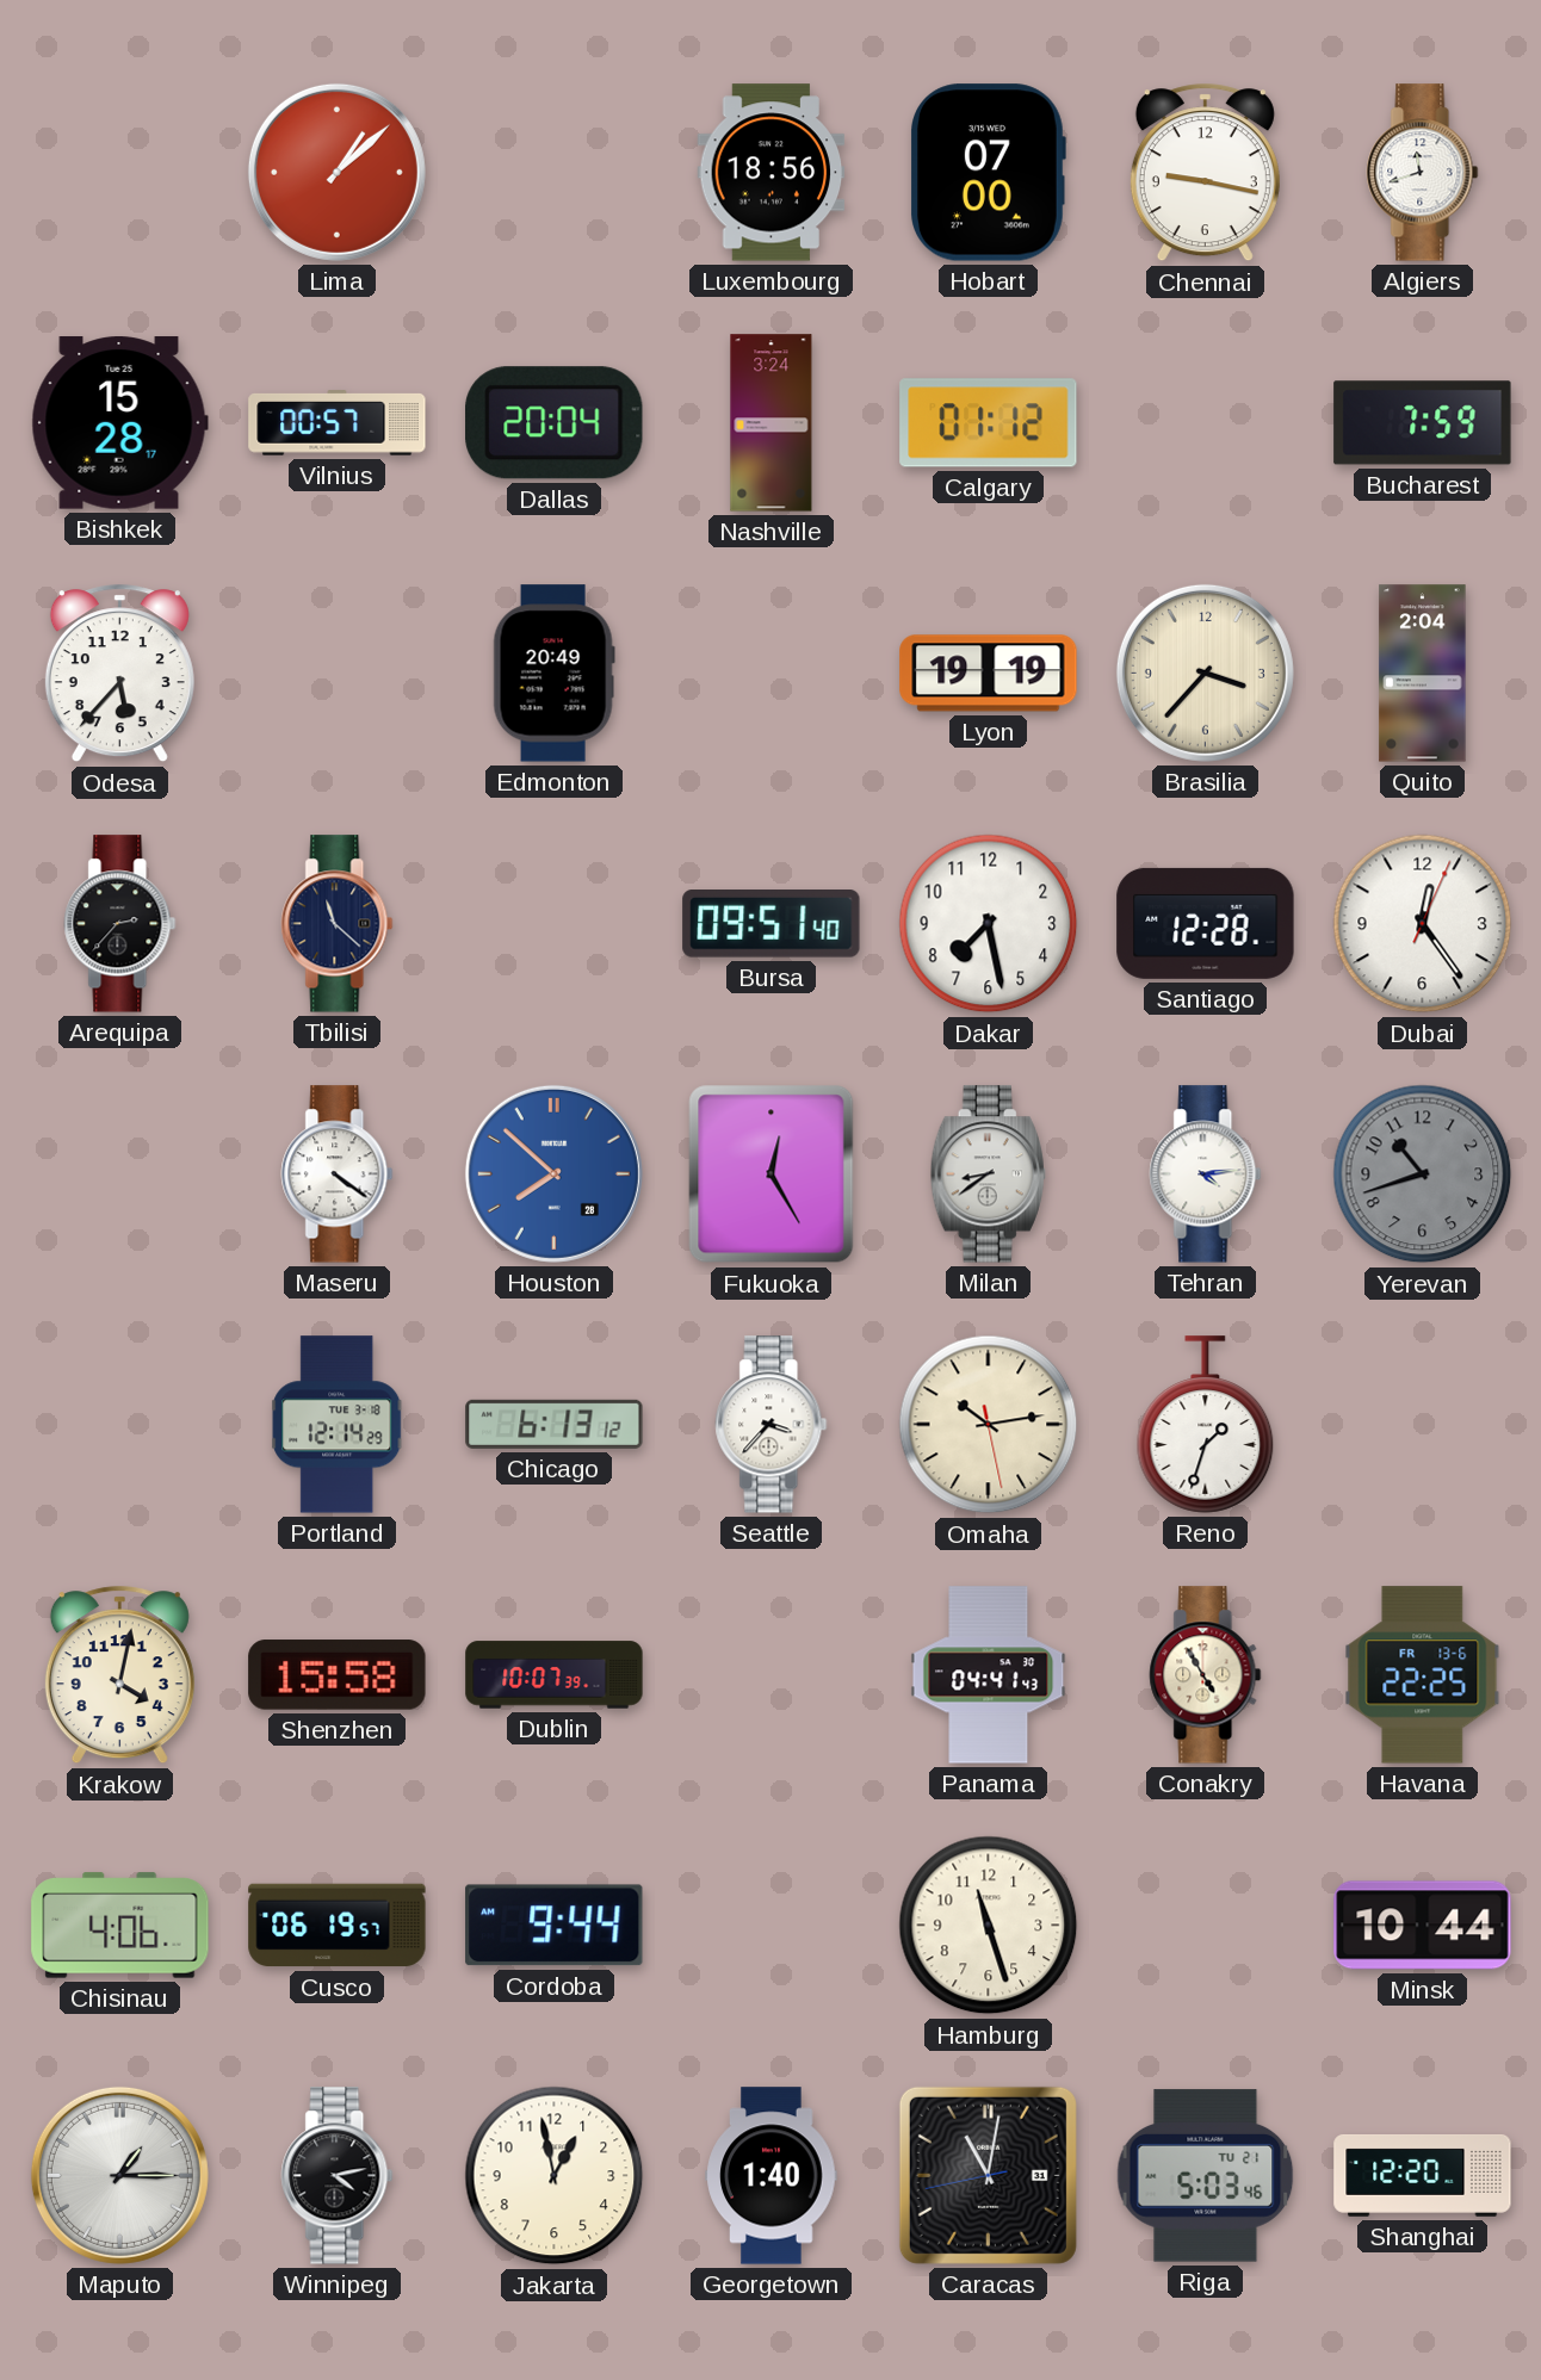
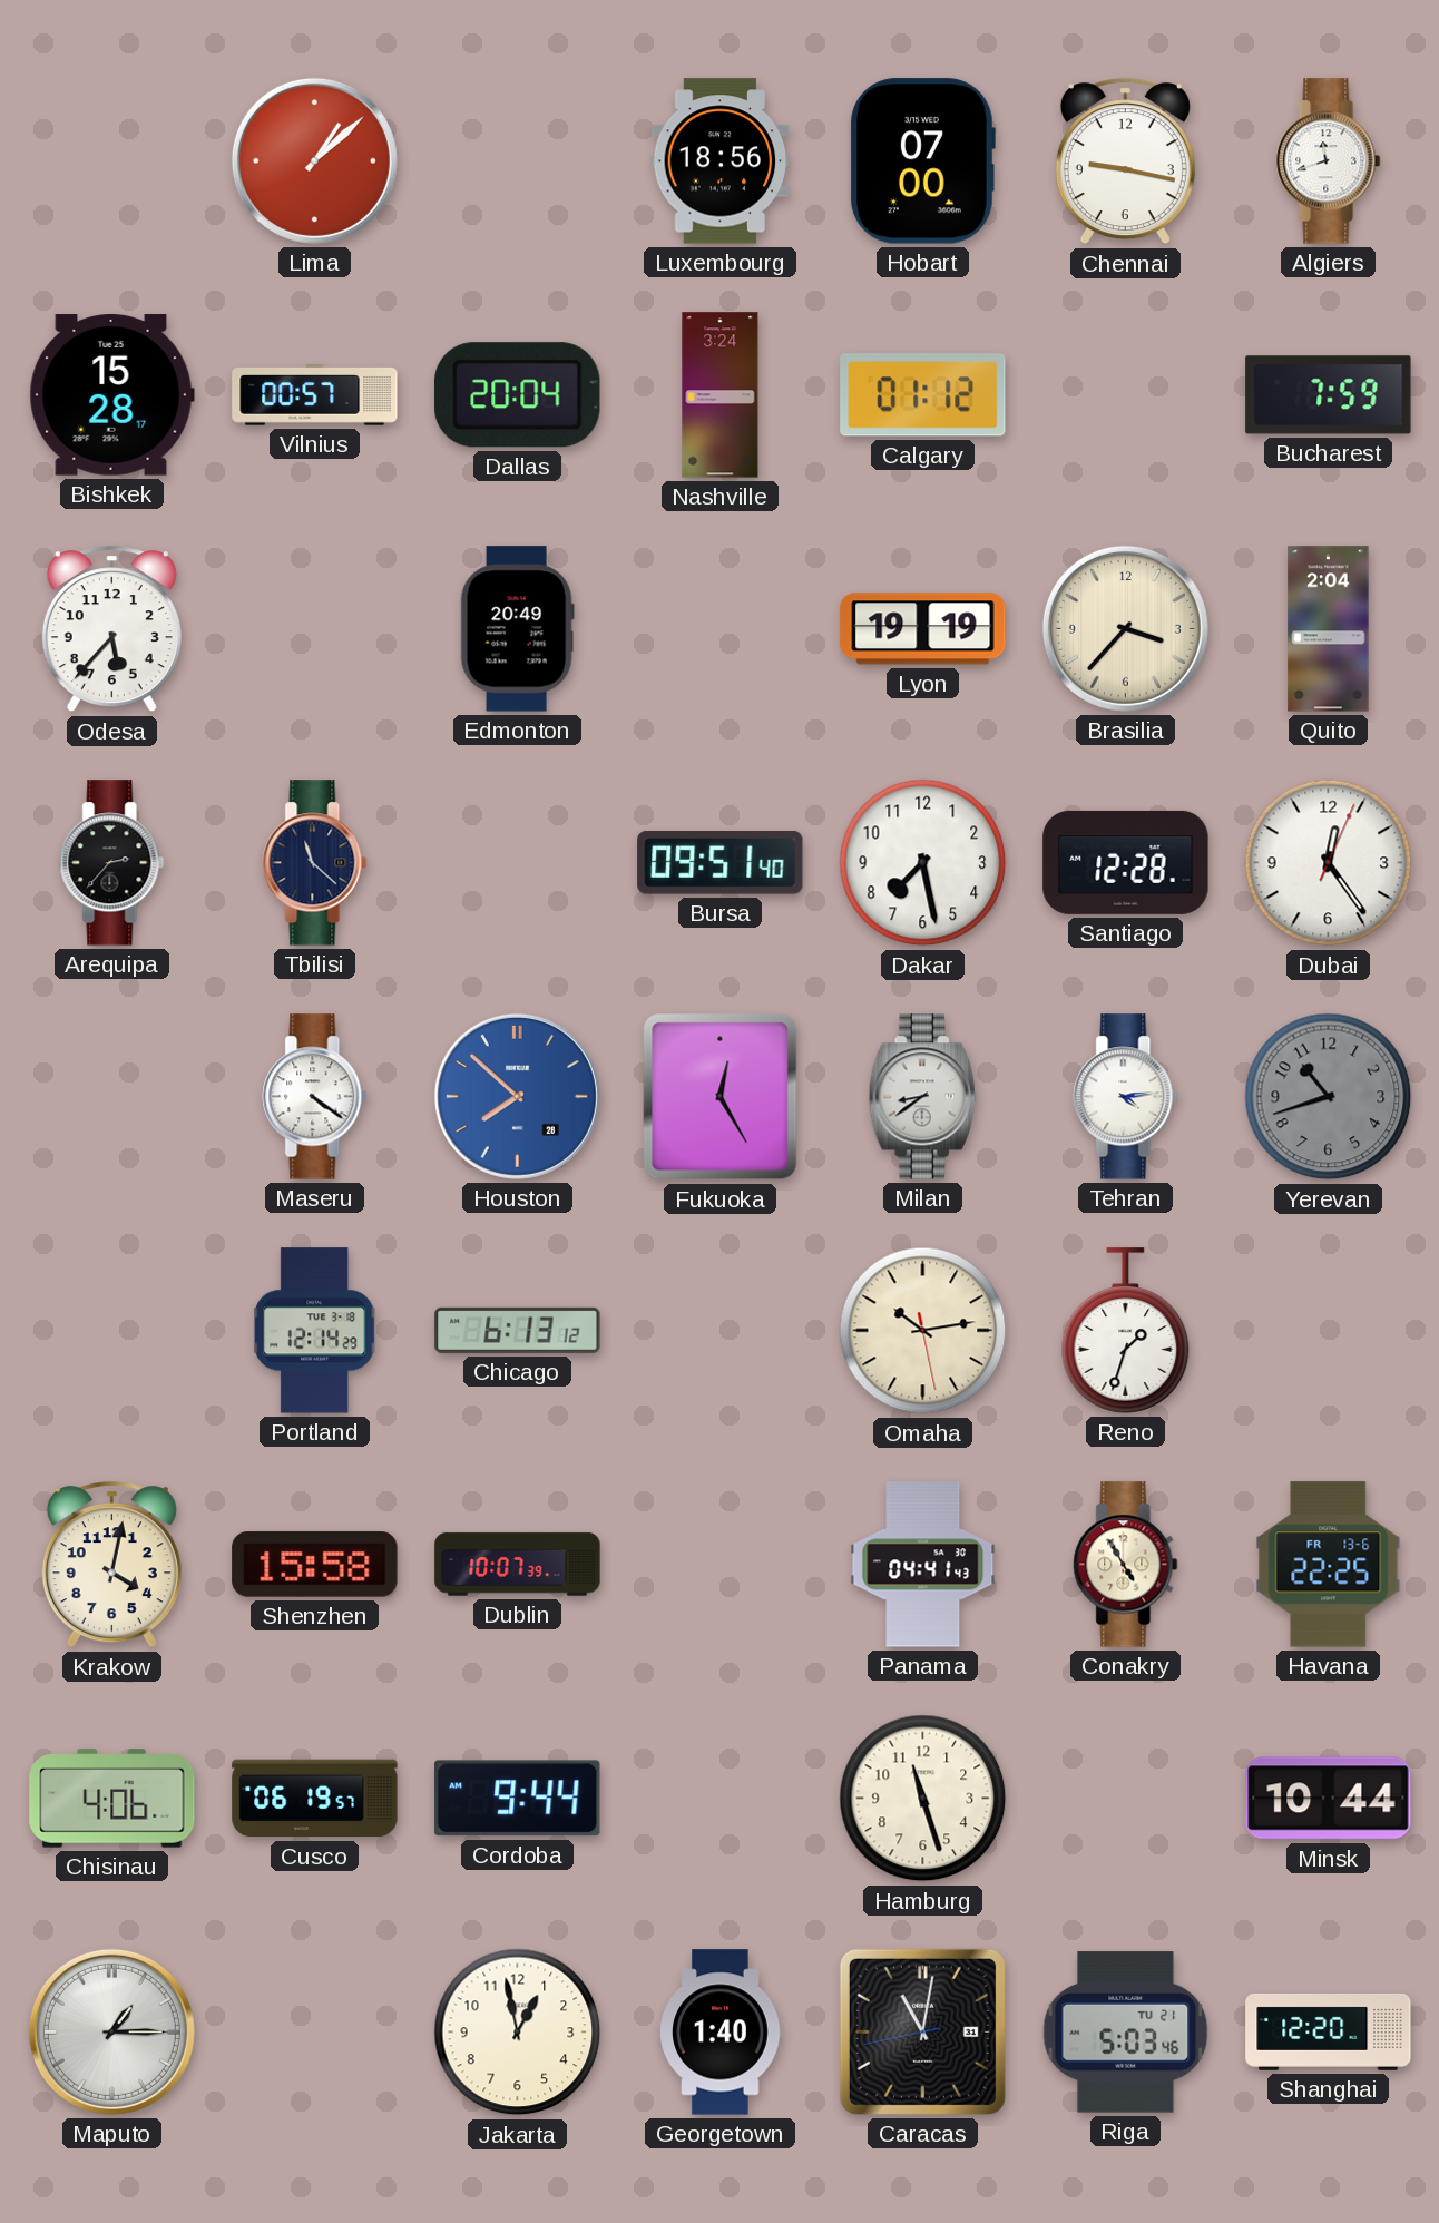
Seattle: 3:37 -> none (772, 1425)
Winnipeg: 4:13 -> none (338, 2176)
